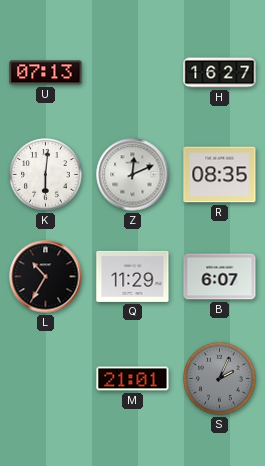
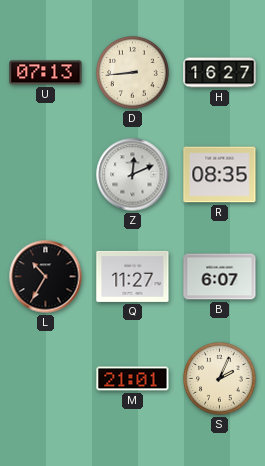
D: none -> 8:44 (133, 73)
K: 6:01 -> none (46, 175)
Q: 11:29 -> 11:27 (133, 276)
S dial: grey -> cream (220, 379)
